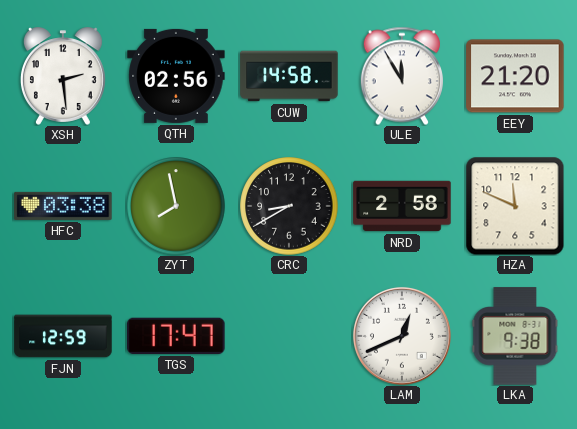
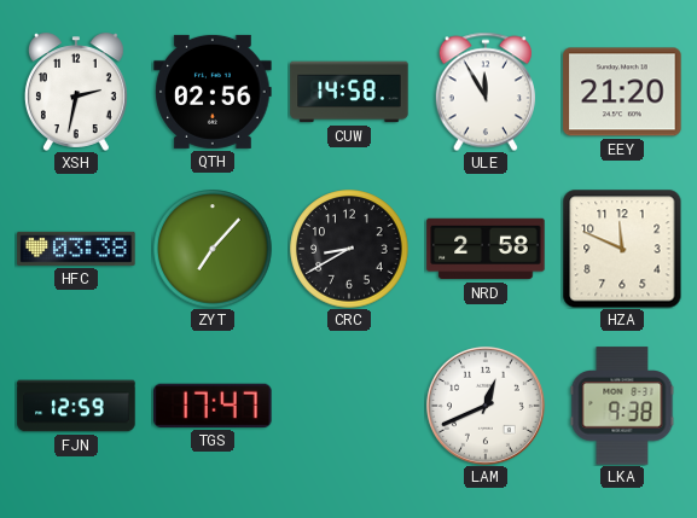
XSH: 2:29 -> 2:32 (76, 92)
ZYT: 7:58 -> 7:07 (213, 249)
